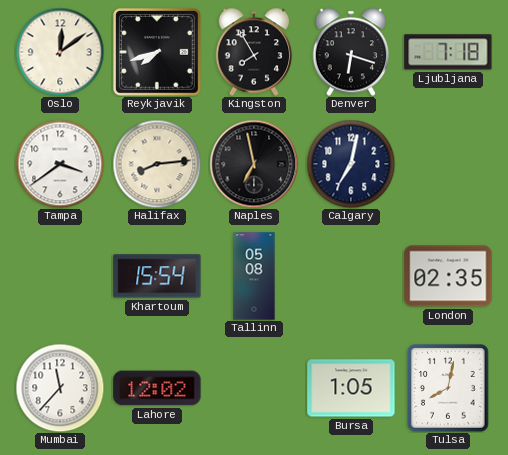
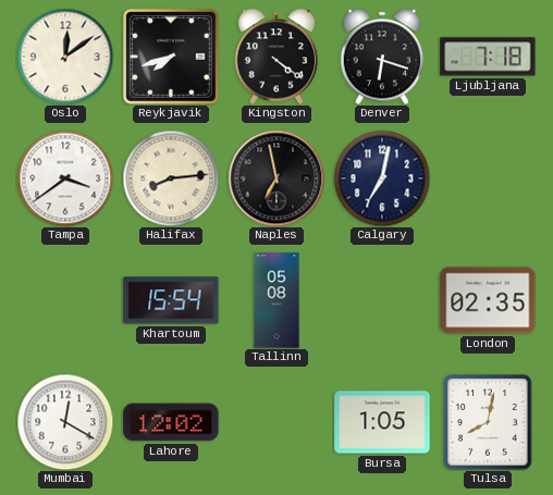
Kingston: 7:55 -> 4:21 (276, 57)
Mumbai: 11:37 -> 12:20 (65, 422)
